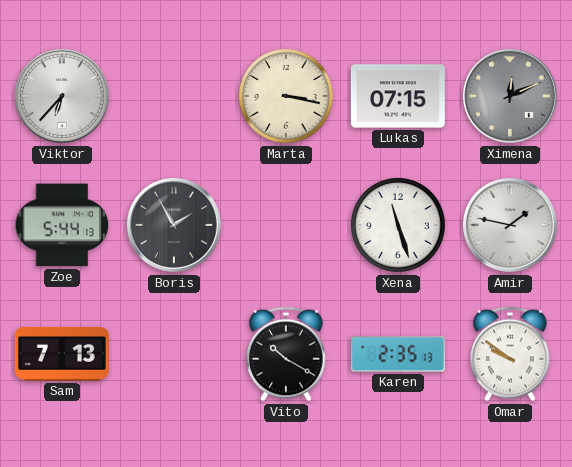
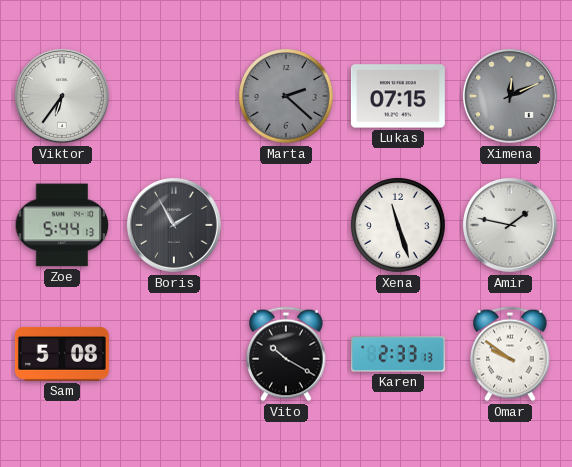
Viktor: 6:37 -> 6:36 (63, 97)
Marta: 3:17 -> 2:22 (286, 96)
Marta dial: cream -> grey (286, 96)
Sam: 7:13 -> 5:08 (62, 354)
Karen: 2:35 -> 2:33 (398, 354)
